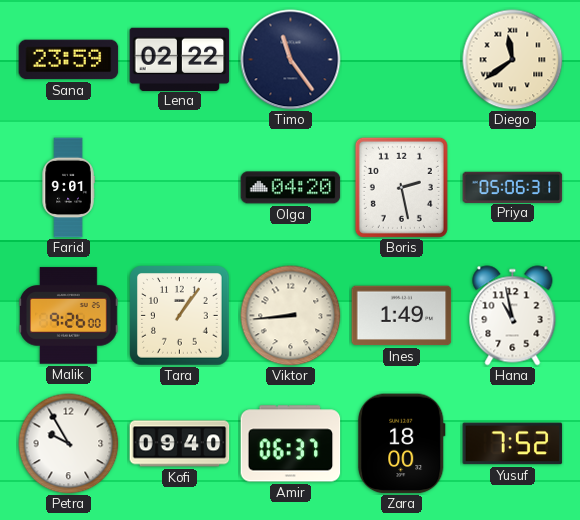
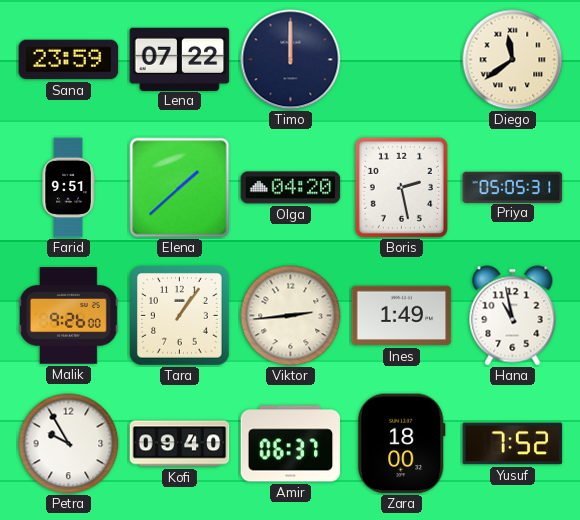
Lena: 02:22 -> 07:22 (180, 59)
Timo: 11:24 -> 12:00 (291, 60)
Farid: 9:01 -> 9:51 (68, 188)
Elena: none -> 1:38 (180, 188)
Priya: 05:06 -> 05:05 (513, 187)
Viktor: 8:44 -> 2:44 (291, 316)
